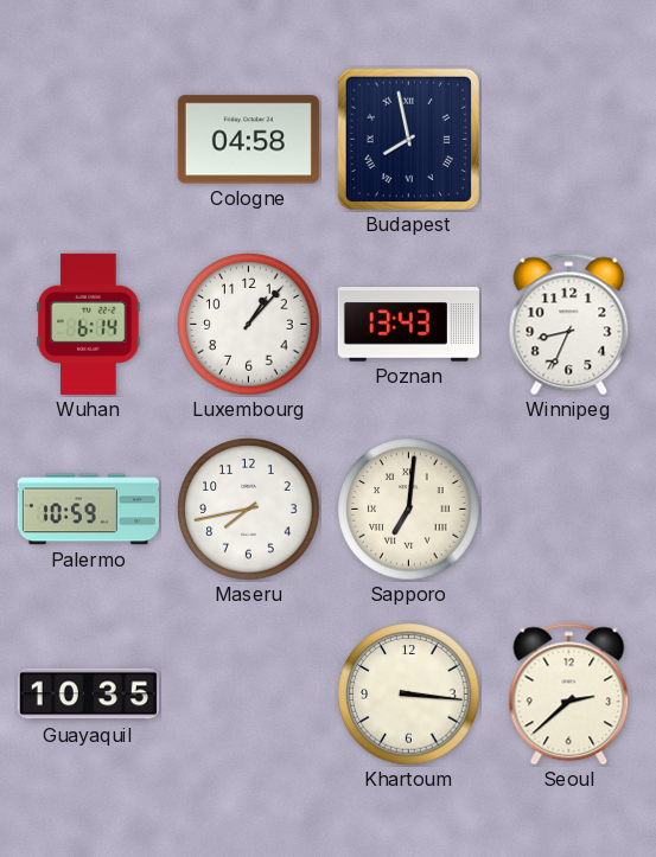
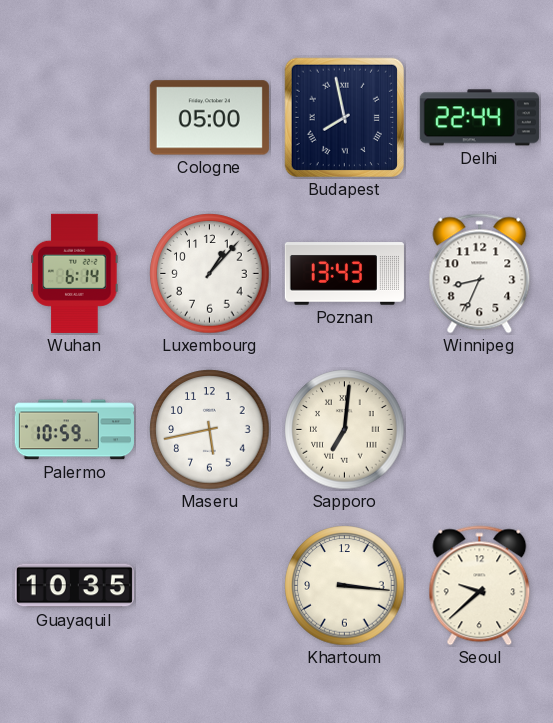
Cologne: 04:58 -> 05:00 (209, 118)
Delhi: none -> 22:44 (479, 118)
Maseru: 7:43 -> 5:43 (210, 430)
Seoul: 2:38 -> 9:38 (480, 586)
